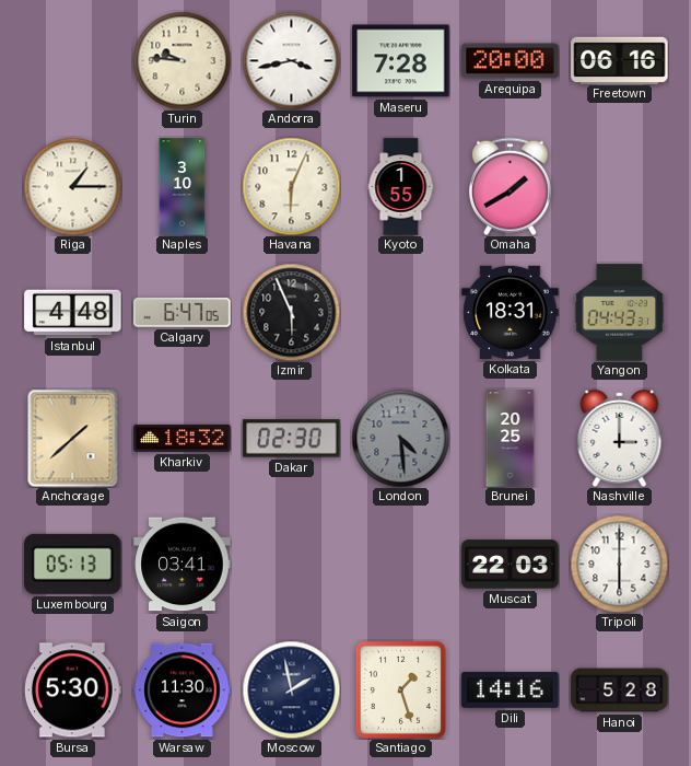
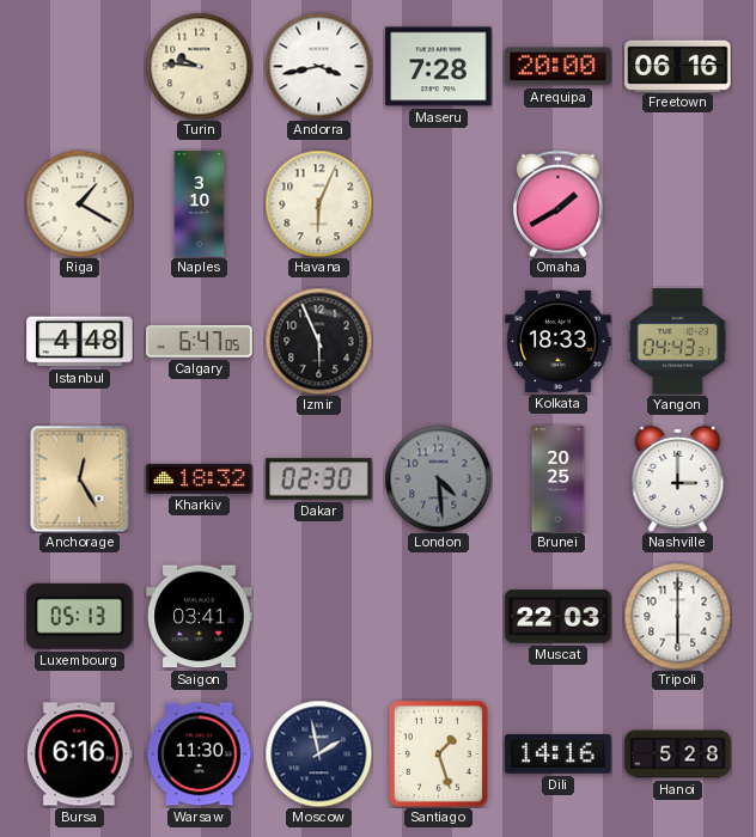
Riga: 1:15 -> 1:20 (79, 203)
Kyoto: 1:55 -> none (401, 187)
Kolkata: 18:31 -> 18:33 (559, 341)
Anchorage: 1:38 -> 12:25 (80, 478)
Bursa: 5:30 -> 6:16 (79, 754)
